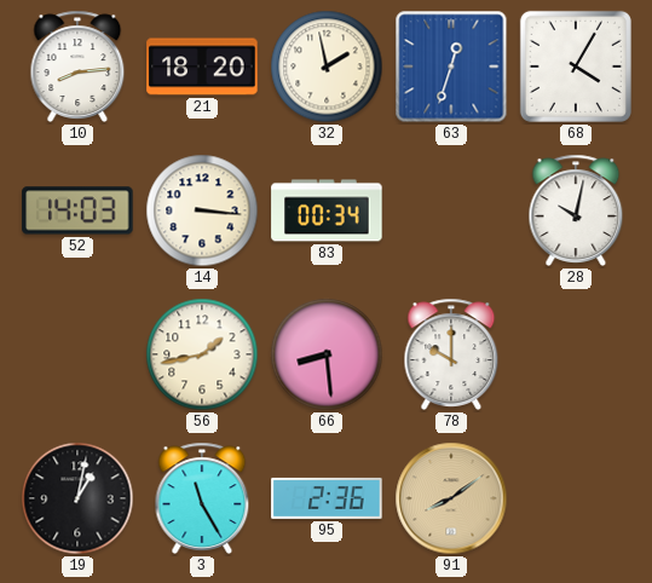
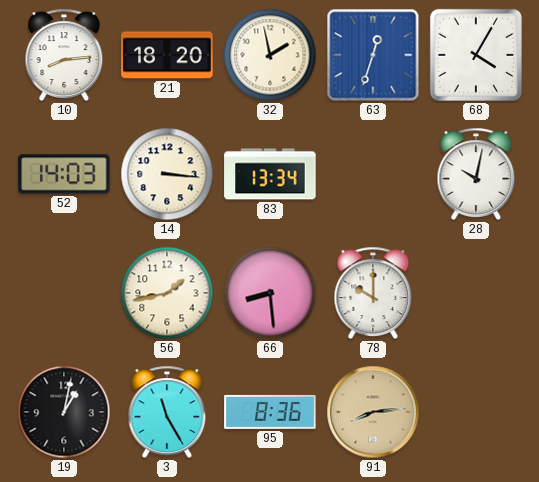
83: 00:34 -> 13:34 (270, 174)
95: 2:36 -> 8:36 (270, 412)
91: 8:09 -> 8:14 (373, 412)
